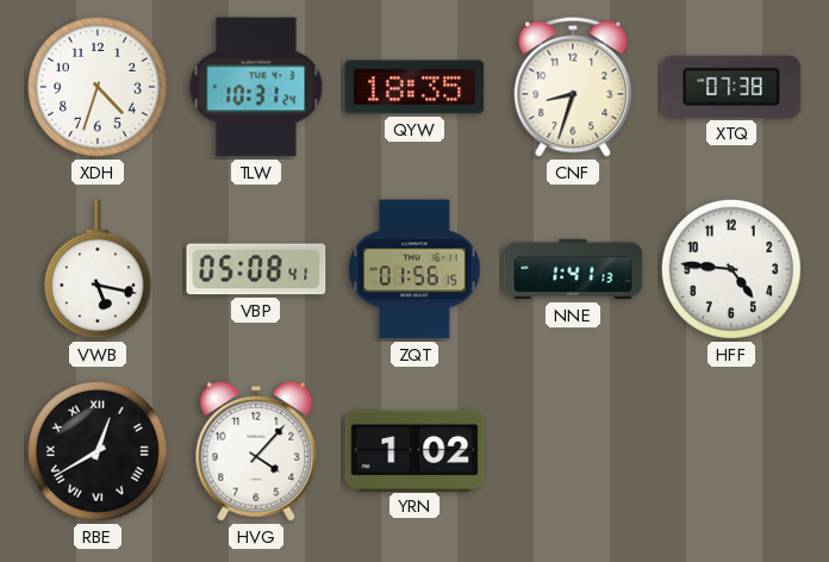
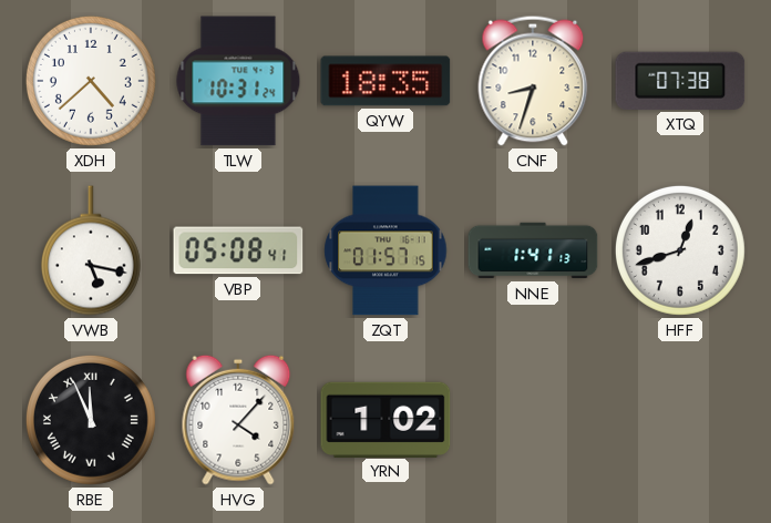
XDH: 4:33 -> 4:38 (91, 81)
ZQT: 01:56 -> 01:57 (385, 250)
HFF: 4:46 -> 12:42 (680, 250)
RBE: 12:40 -> 11:56 (91, 420)
